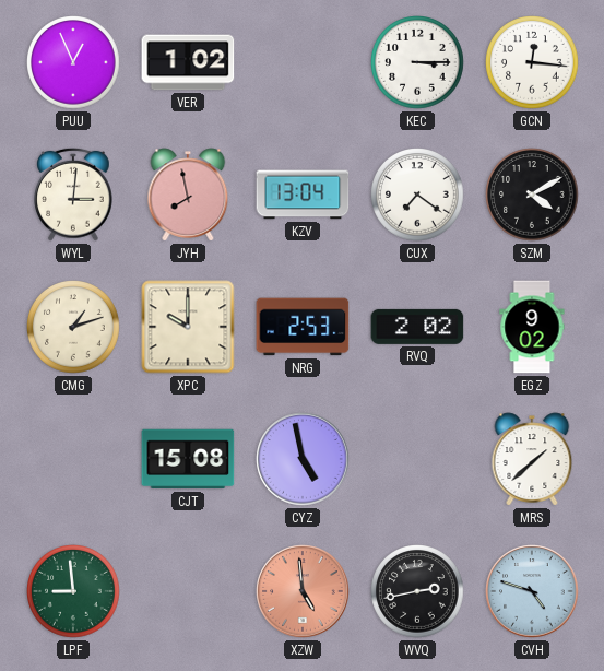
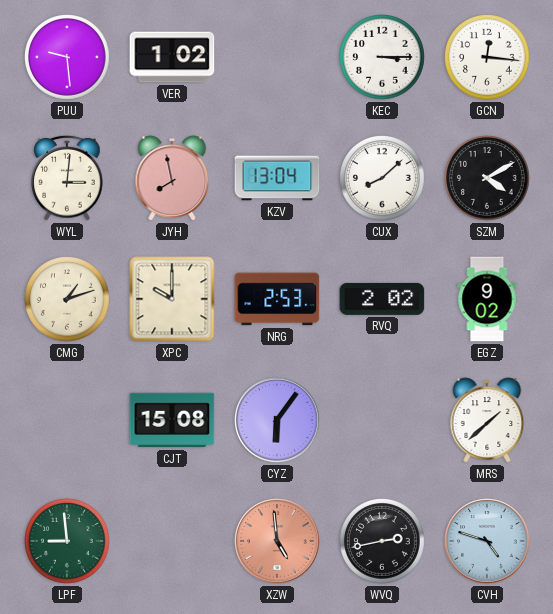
PUU: 12:56 -> 9:29 (68, 58)
CUX: 7:21 -> 8:08 (383, 179)
CYZ: 4:58 -> 6:06 (277, 420)
